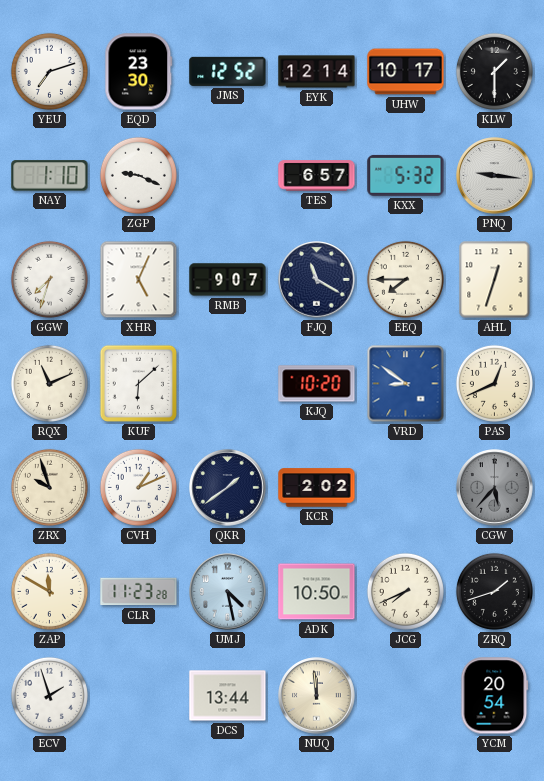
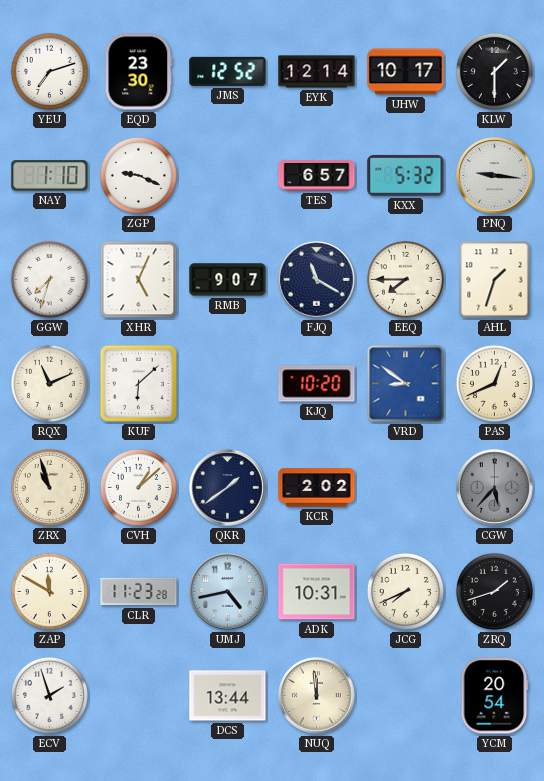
AHL: 12:33 -> 1:33 (495, 280)
ZRX: 9:57 -> 10:57 (49, 487)
CVH: 1:11 -> 1:08 (138, 487)
UMJ: 4:28 -> 4:43 (228, 592)
ADK: 10:50 -> 10:31 (317, 592)
